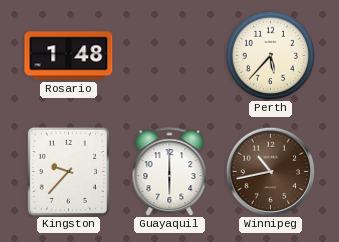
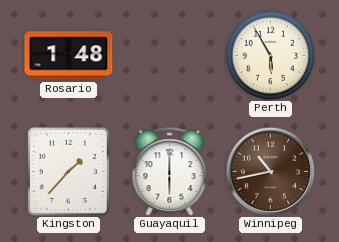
Perth: 5:37 -> 5:55 (270, 55)
Kingston: 9:37 -> 1:37 (68, 171)
